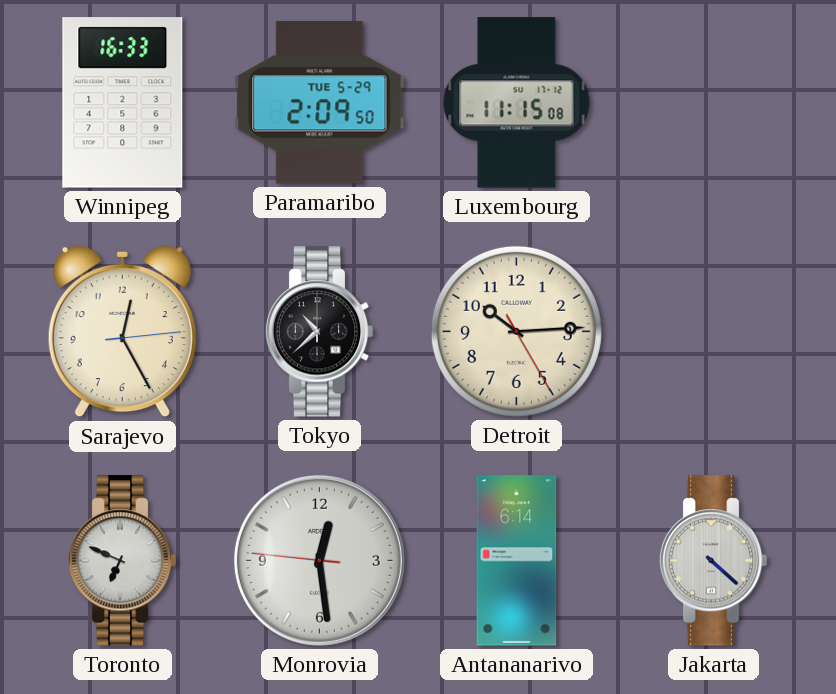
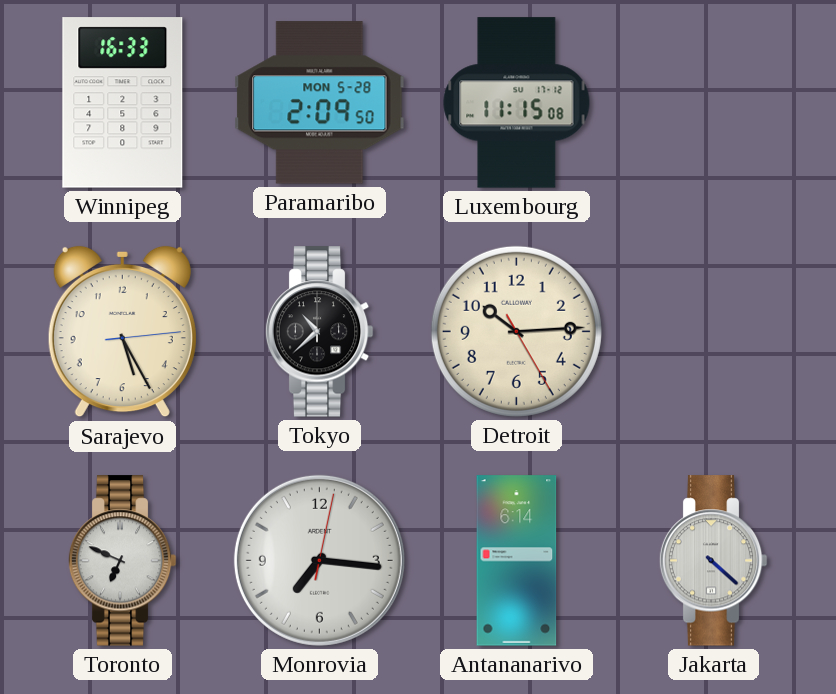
Paramaribo date: TUE 5-29 -> MON 5-28 (320, 103)
Sarajevo: 12:25 -> 5:25 (122, 332)
Monrovia: 12:28 -> 7:16 (319, 560)
